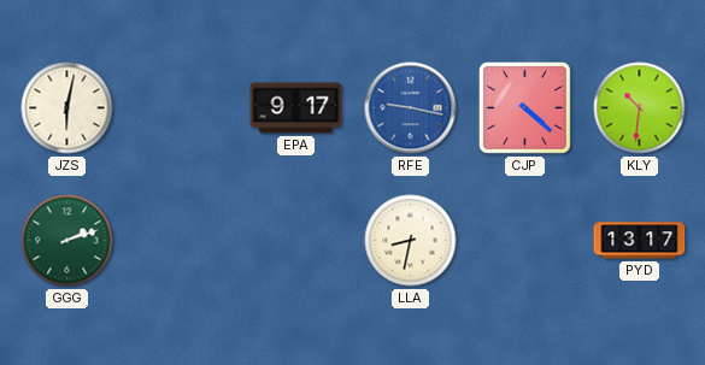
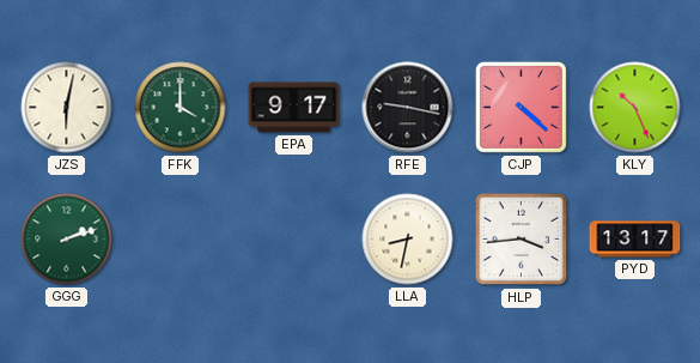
FFK: none -> 4:00 (181, 108)
RFE dial: blue -> black (408, 108)
KLY: 10:31 -> 10:26 (635, 108)
HLP: none -> 3:44 (522, 240)
